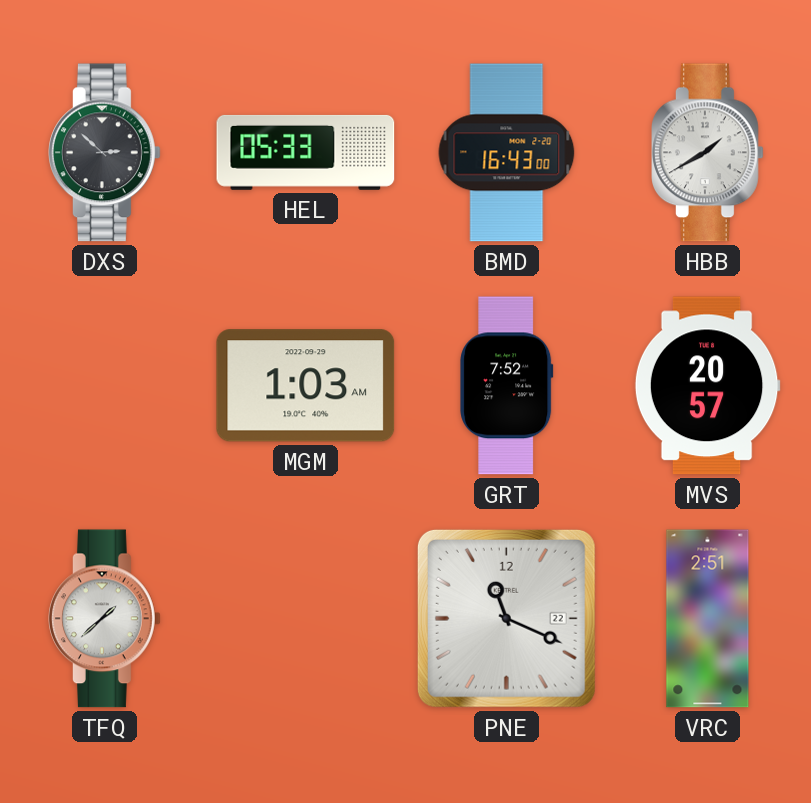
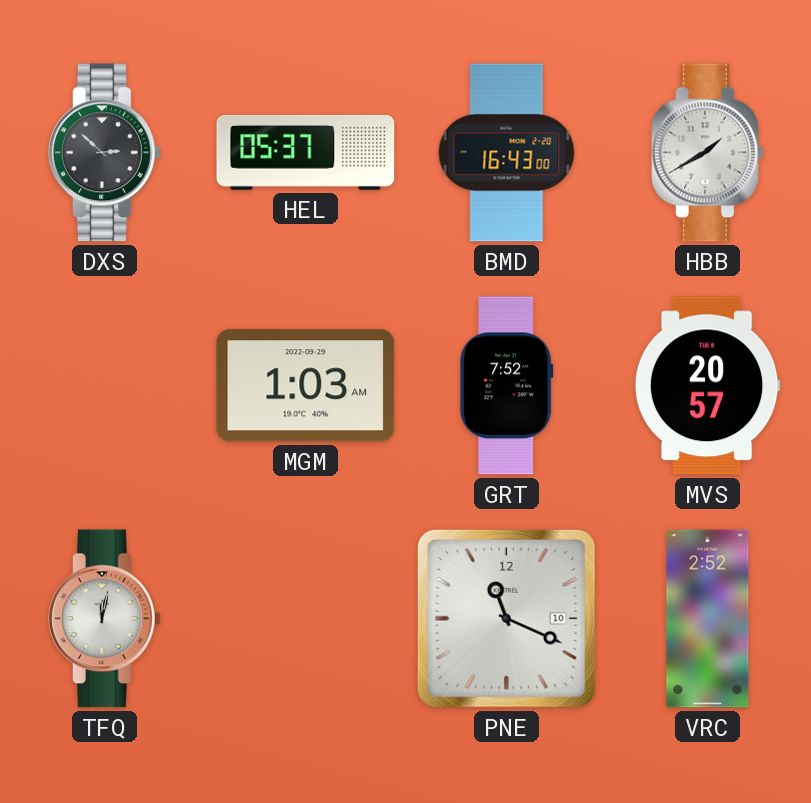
HEL: 05:33 -> 05:37 (306, 152)
TFQ: 1:38 -> 12:02 (105, 619)
PNE date: 22 -> 10 (506, 618)
VRC: 2:51 -> 2:52 (708, 619)
